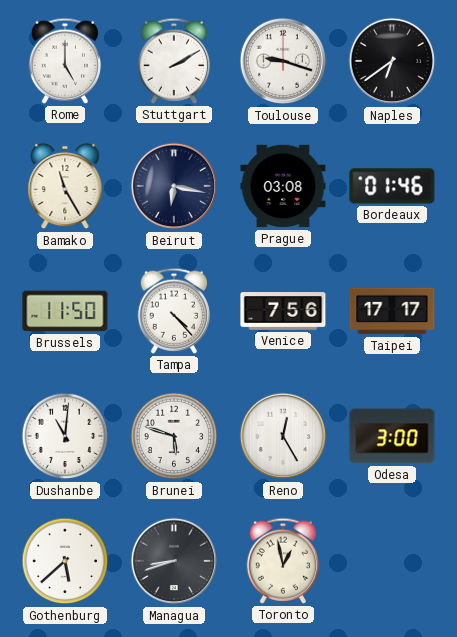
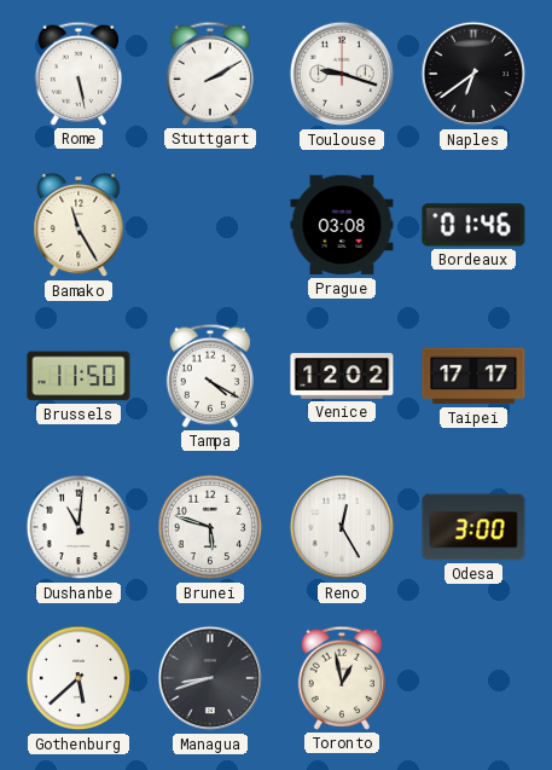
Rome: 5:00 -> 5:28 (77, 74)
Beirut: 6:17 -> none (174, 186)
Tampa: 4:23 -> 4:20 (209, 376)
Venice: 7:56 -> 12:02 (342, 376)
